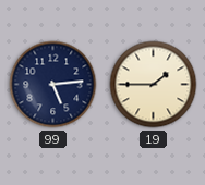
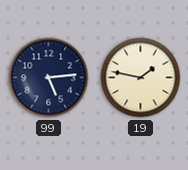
19: 1:45 -> 1:47 (141, 78)
